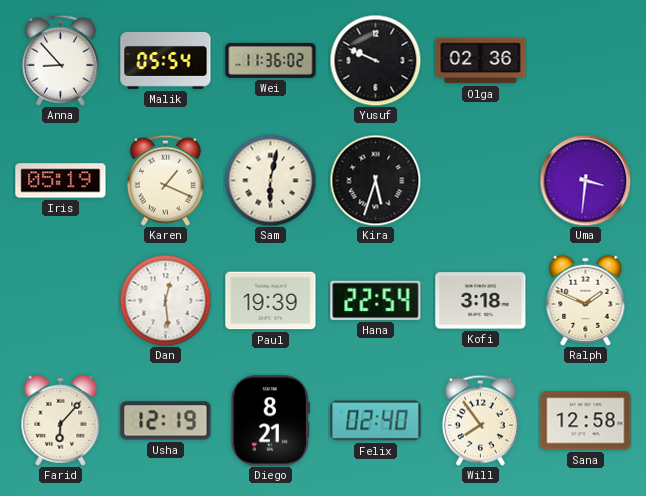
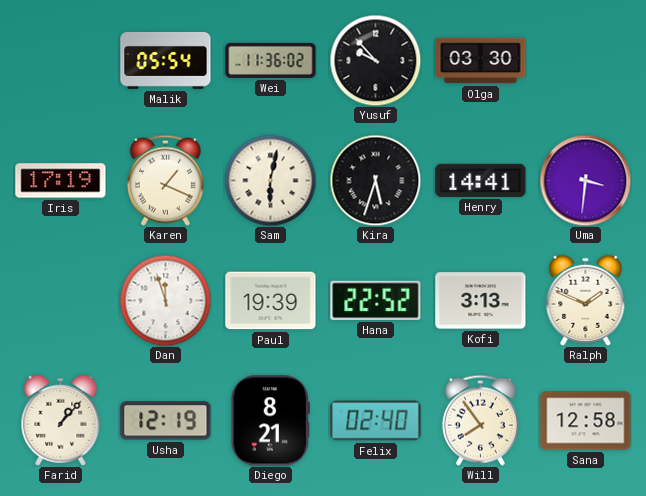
Anna: 8:53 -> none (60, 60)
Yusuf: 9:49 -> 9:53 (375, 60)
Olga: 02:36 -> 03:30 (481, 61)
Iris: 05:19 -> 17:19 (61, 181)
Henry: none -> 14:41 (481, 180)
Dan: 12:29 -> 11:57 (165, 300)
Hana: 22:54 -> 22:52 (376, 300)
Kofi: 3:18 -> 3:13 (481, 301)
Farid: 6:07 -> 1:07 (61, 420)
